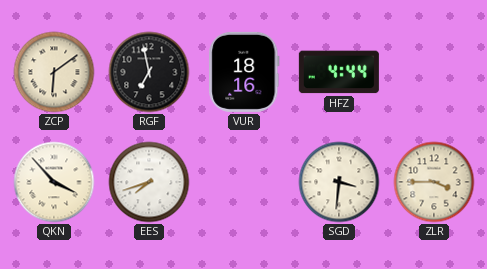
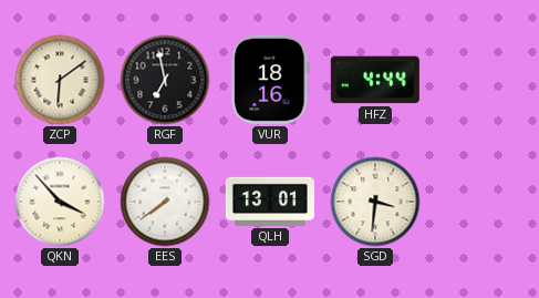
EES: 7:42 -> 7:39 (165, 202)
QLH: none -> 13:01 (270, 202)
ZLR: 3:45 -> none (434, 182)
